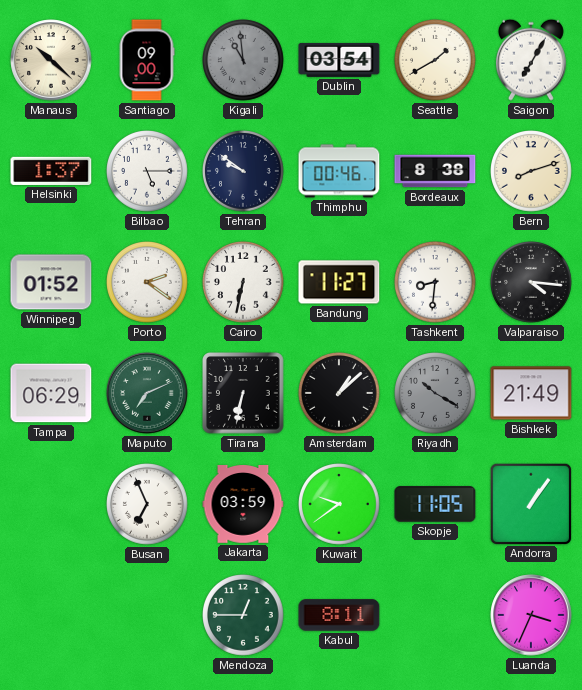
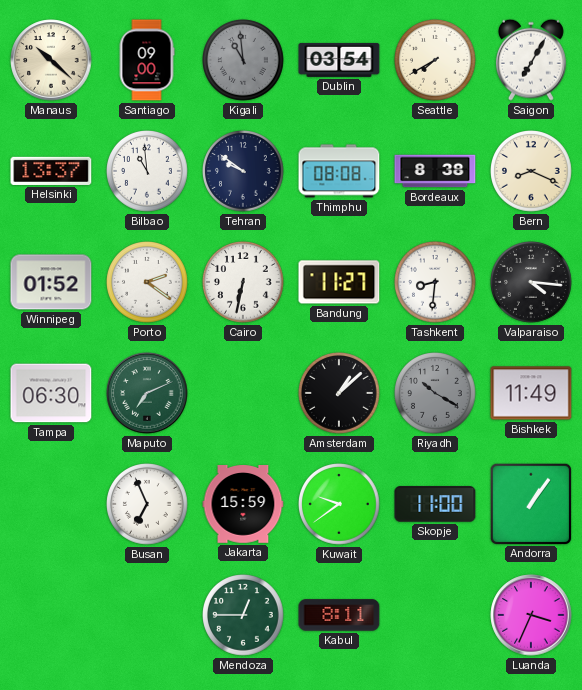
Seattle: 1:40 -> 7:40 (436, 61)
Helsinki: 1:37 -> 13:37 (51, 171)
Bilbao: 5:15 -> 10:59 (148, 172)
Thimphu: 00:46 -> 08:08 (339, 171)
Bern: 8:12 -> 8:19 (532, 172)
Tampa: 06:29 -> 06:30 (51, 393)
Tirana: 6:32 -> none (244, 394)
Bishkek: 21:49 -> 11:49 (531, 393)
Jakarta: 03:59 -> 15:59 (243, 505)
Skopje: 11:05 -> 11:00 (435, 504)
